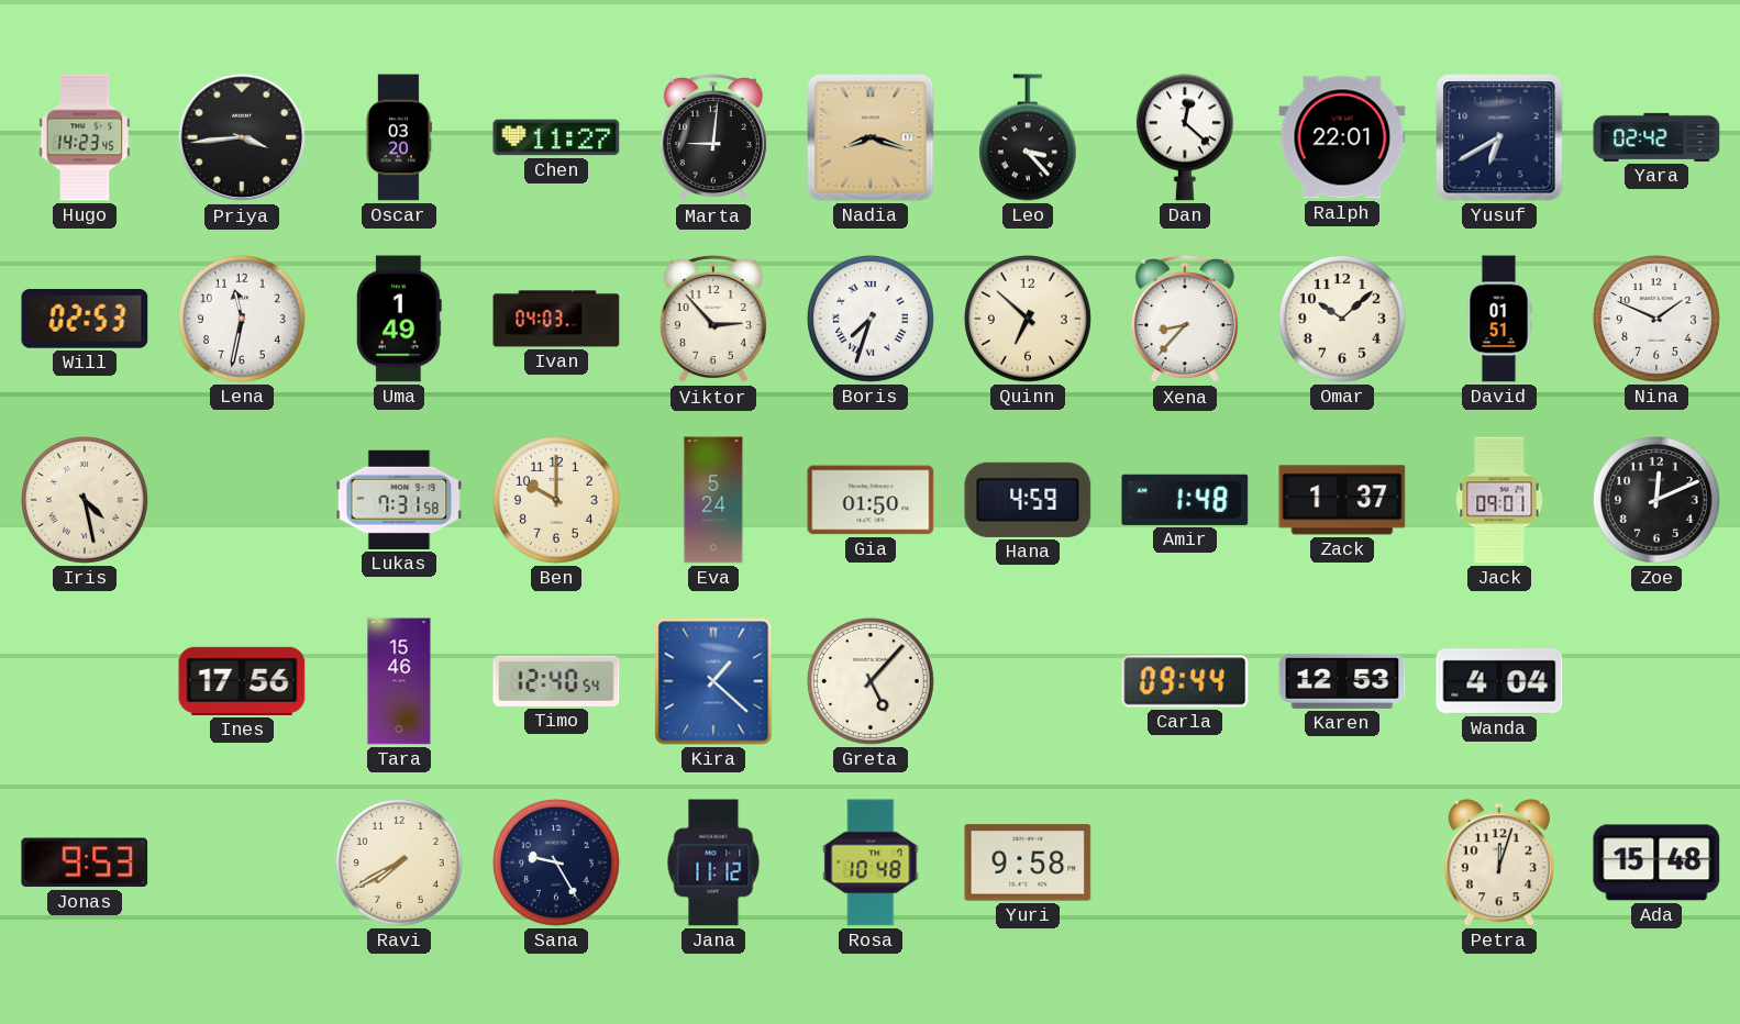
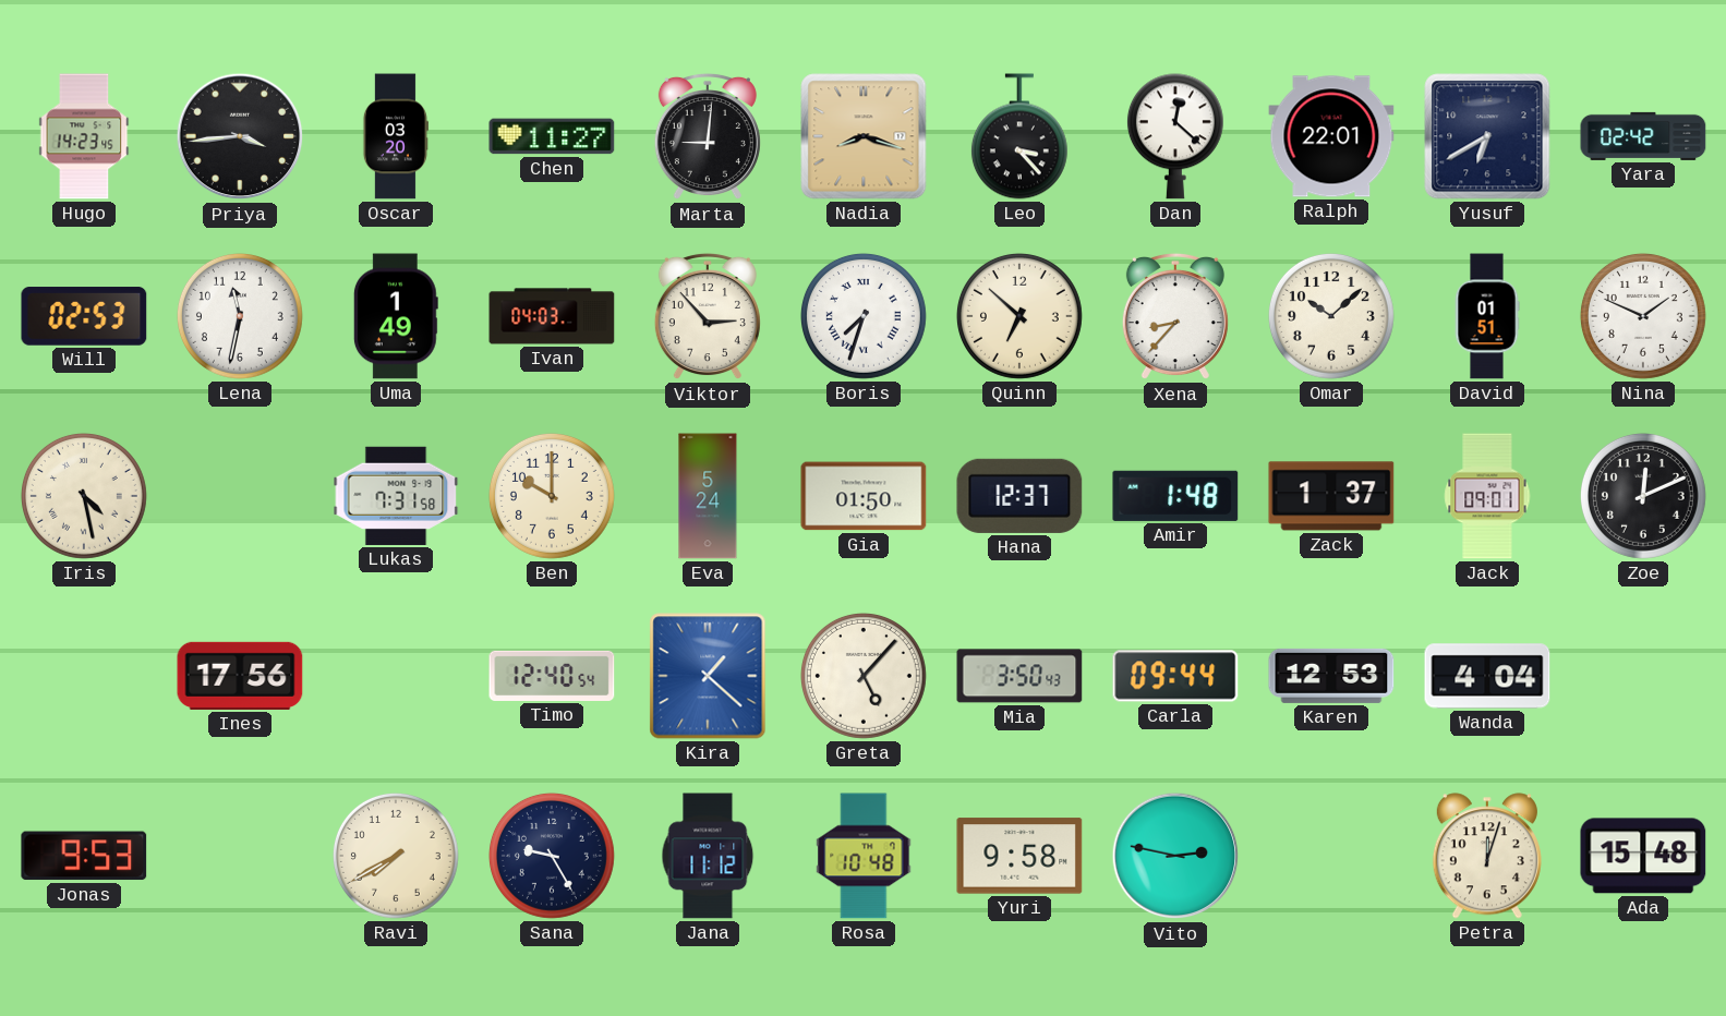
Hana: 4:59 -> 12:37 (1019, 496)
Tara: 15:46 -> none (399, 681)
Mia: none -> 3:50 (1019, 676)
Vito: none -> 2:47 (1175, 856)
